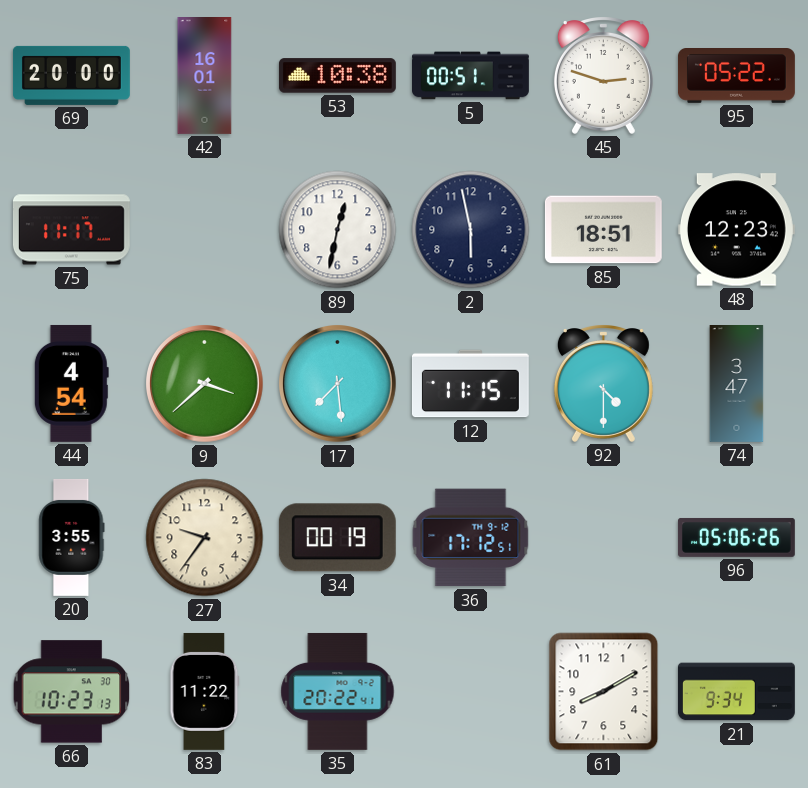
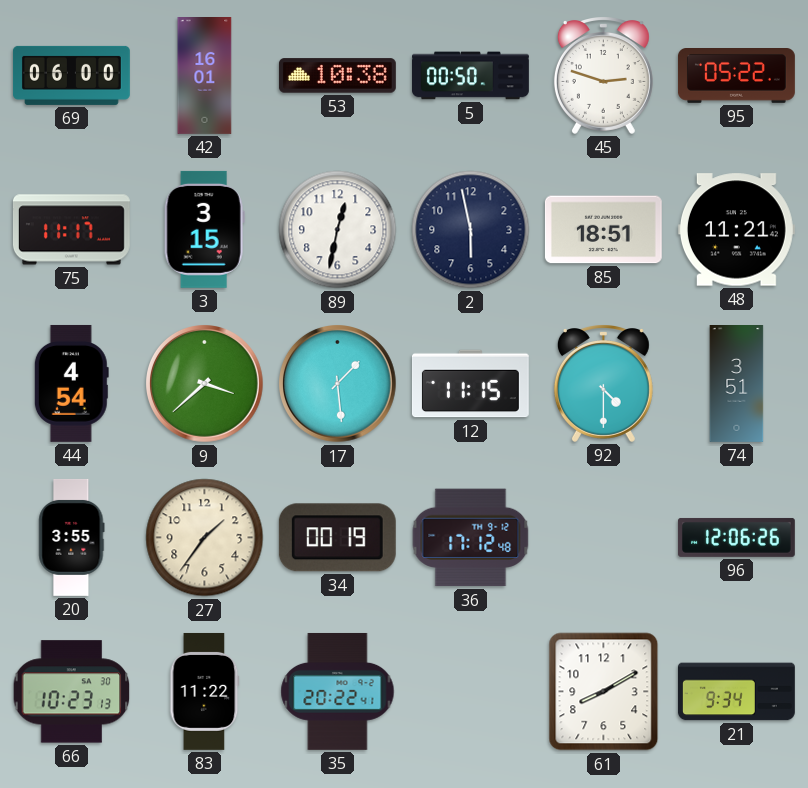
69: 20:00 -> 06:00 (71, 75)
5: 00:51 -> 00:50 (471, 76)
3: none -> 3:15 (204, 229)
48: 12:23 -> 11:21 (736, 230)
17: 7:29 -> 1:29 (338, 384)
74: 3:47 -> 3:51 (737, 384)
27: 9:36 -> 1:36 (205, 538)
36: 17:12:51 -> 17:12:48 (471, 538)
96: 05:06 -> 12:06 (736, 537)
